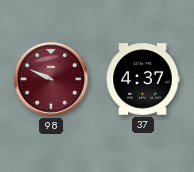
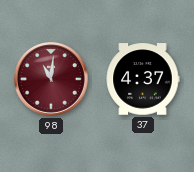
98: 9:49 -> 11:01 (51, 79)
